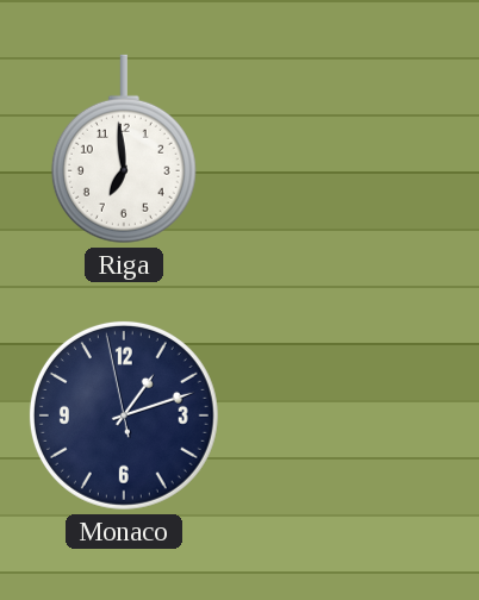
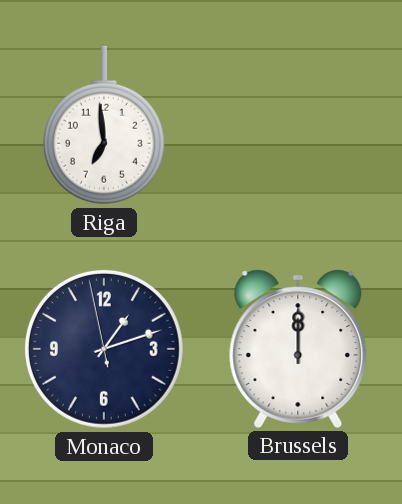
Brussels: none -> 12:00 (298, 349)
